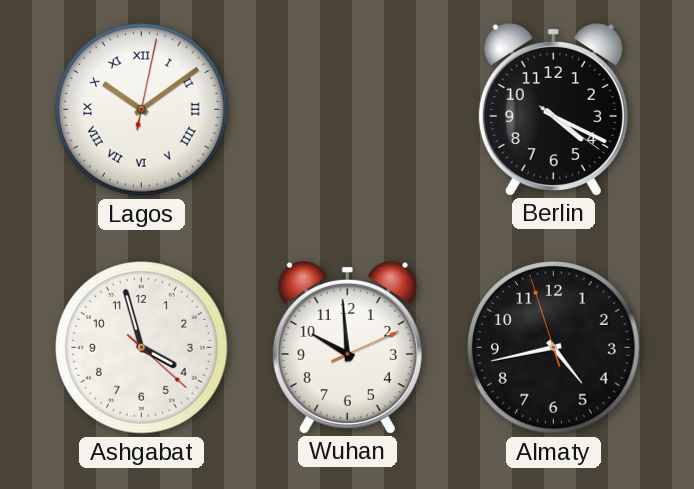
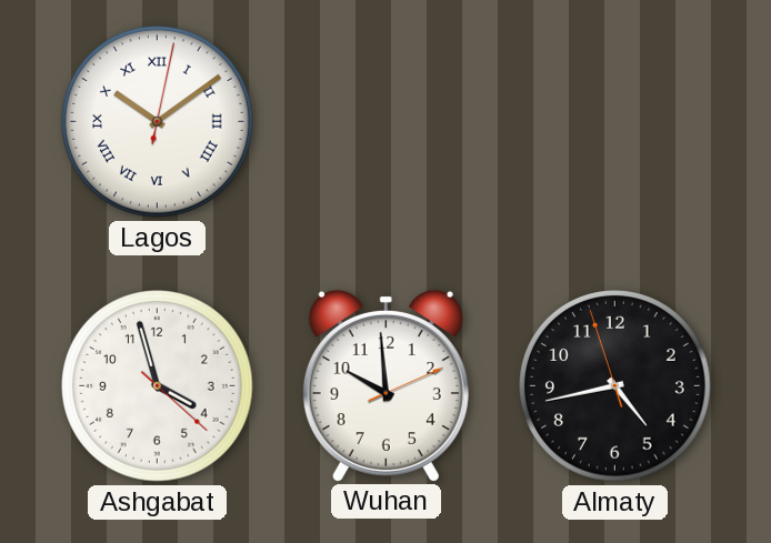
Berlin: 4:19 -> none (553, 109)
